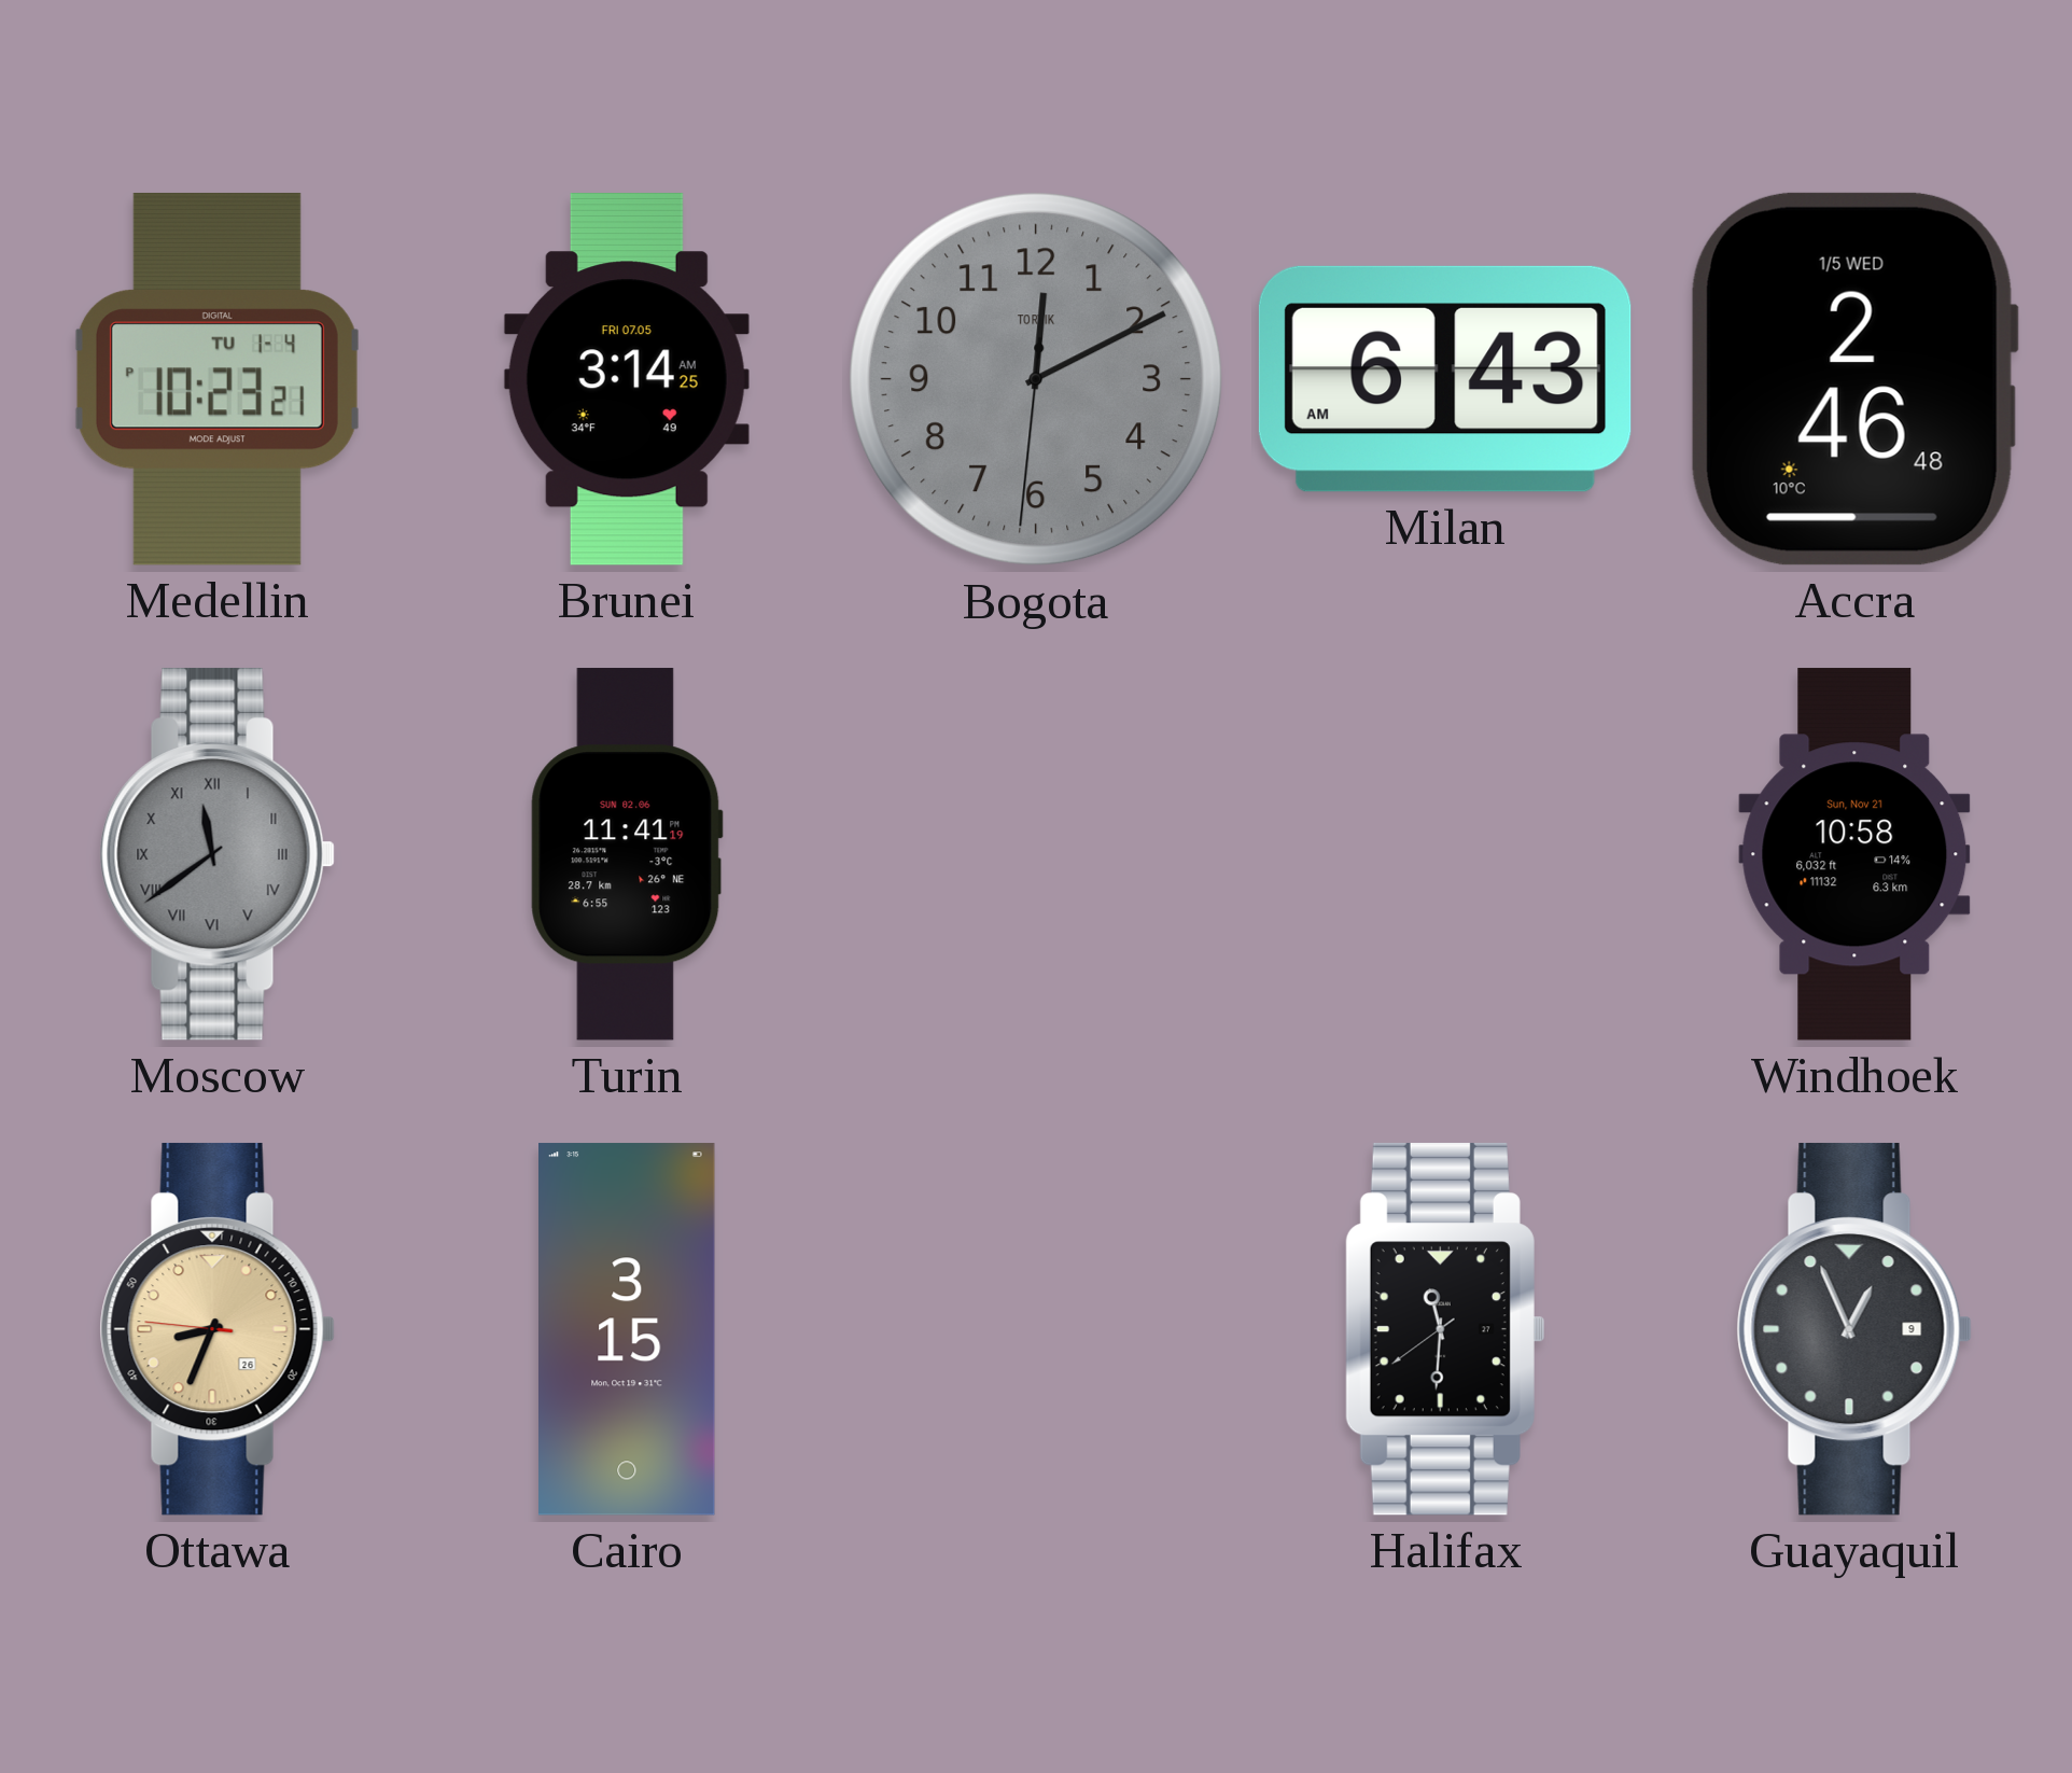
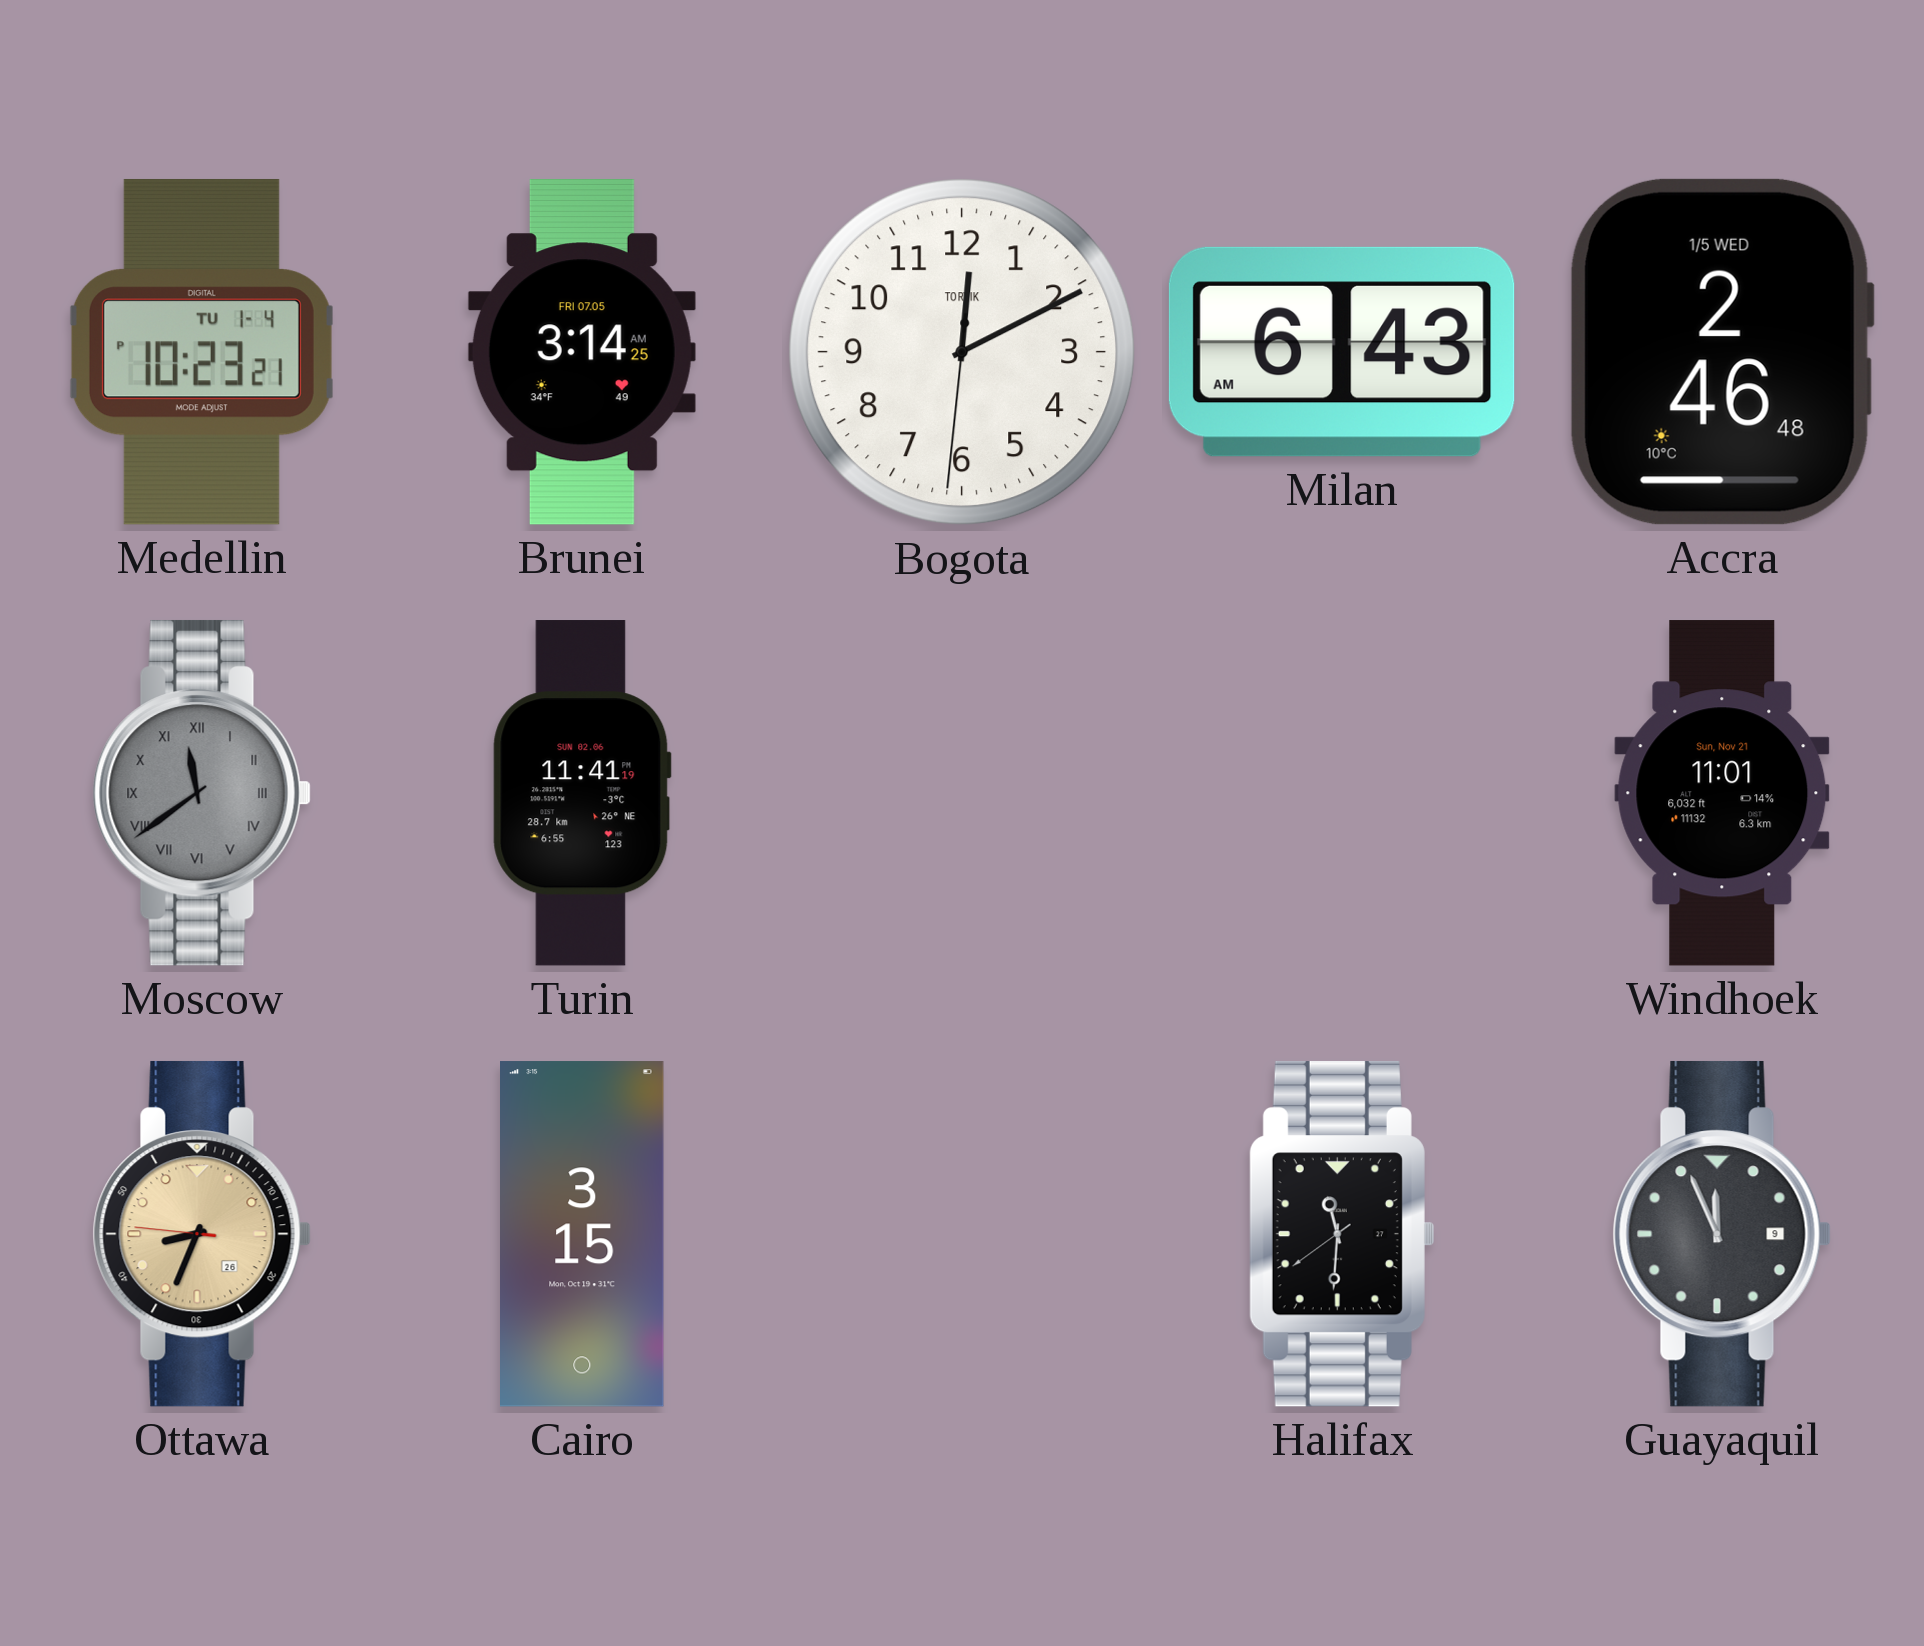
Bogota dial: grey -> white (962, 352)
Windhoek: 10:58 -> 11:01 (1722, 793)
Guayaquil: 12:56 -> 11:56 (1722, 1234)
